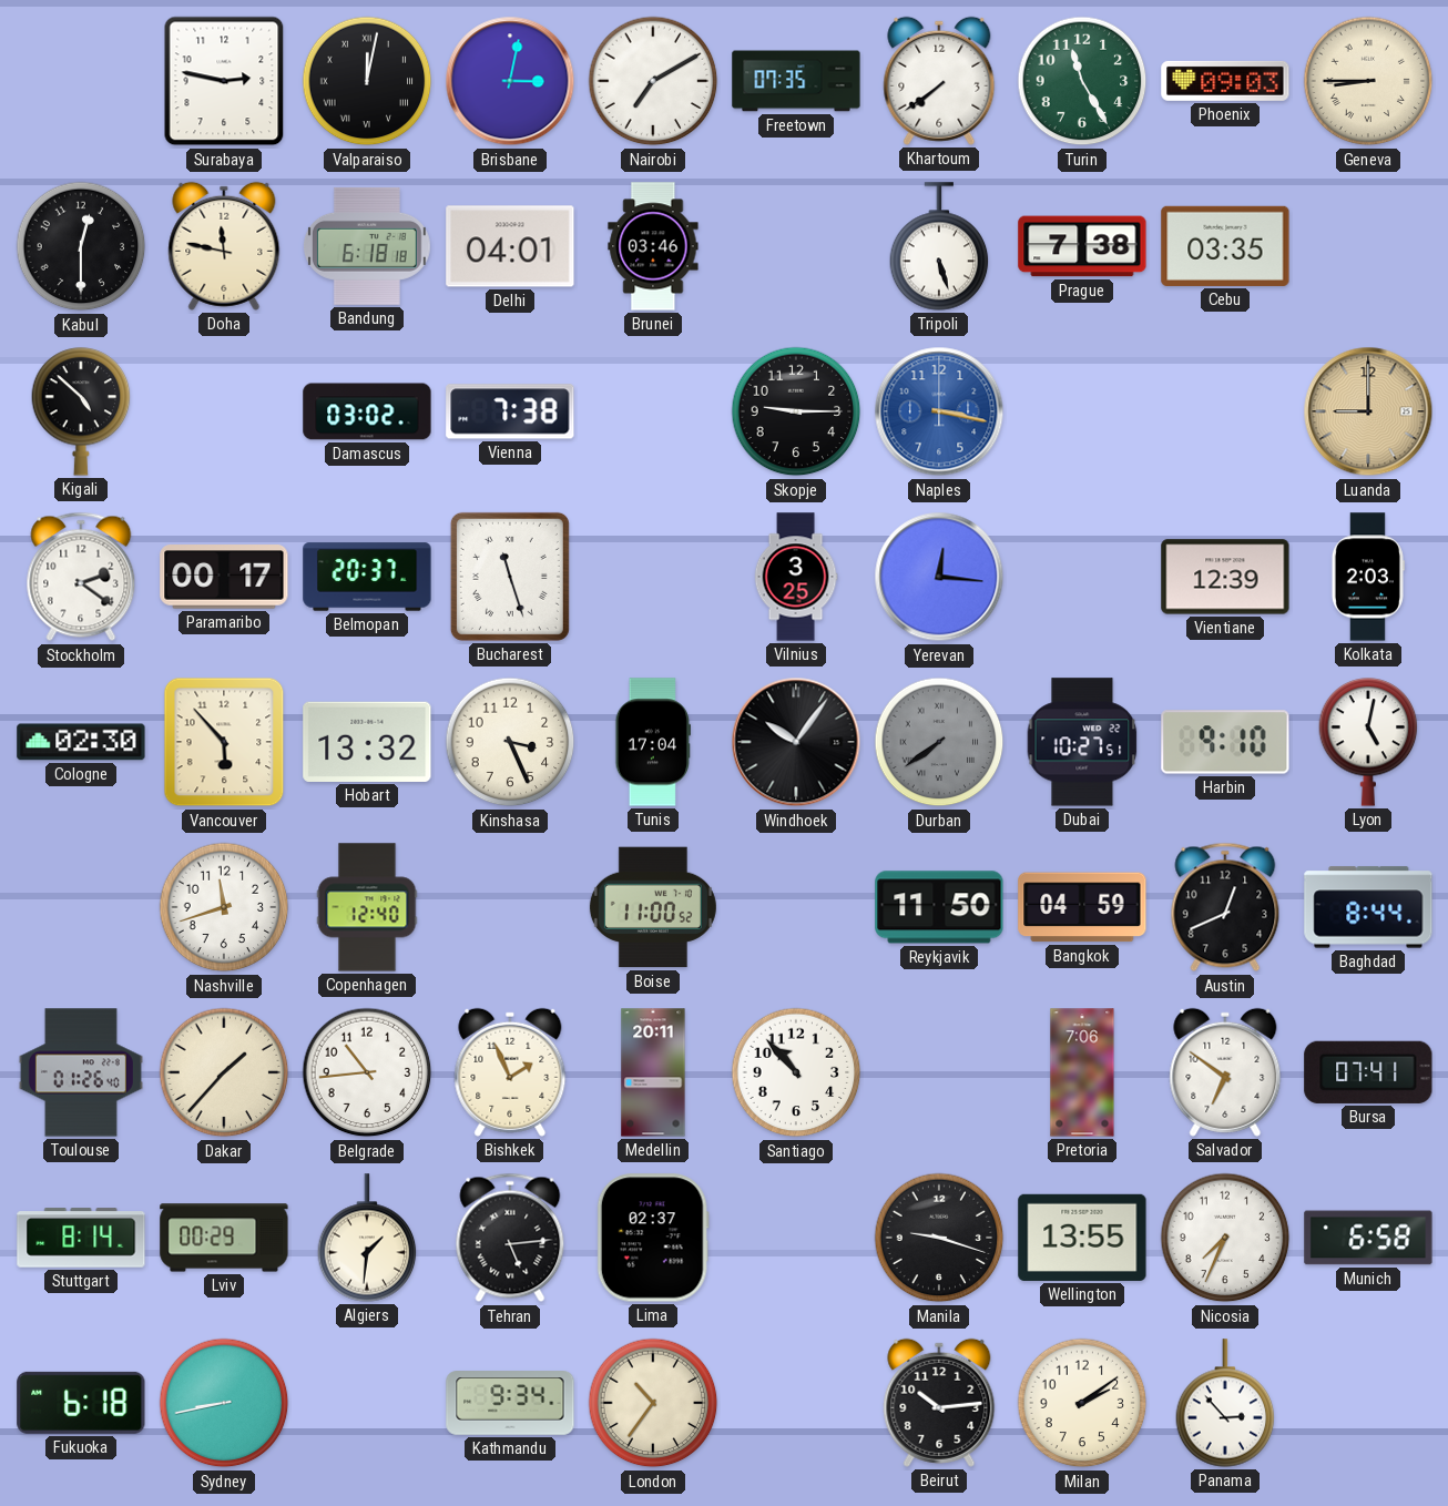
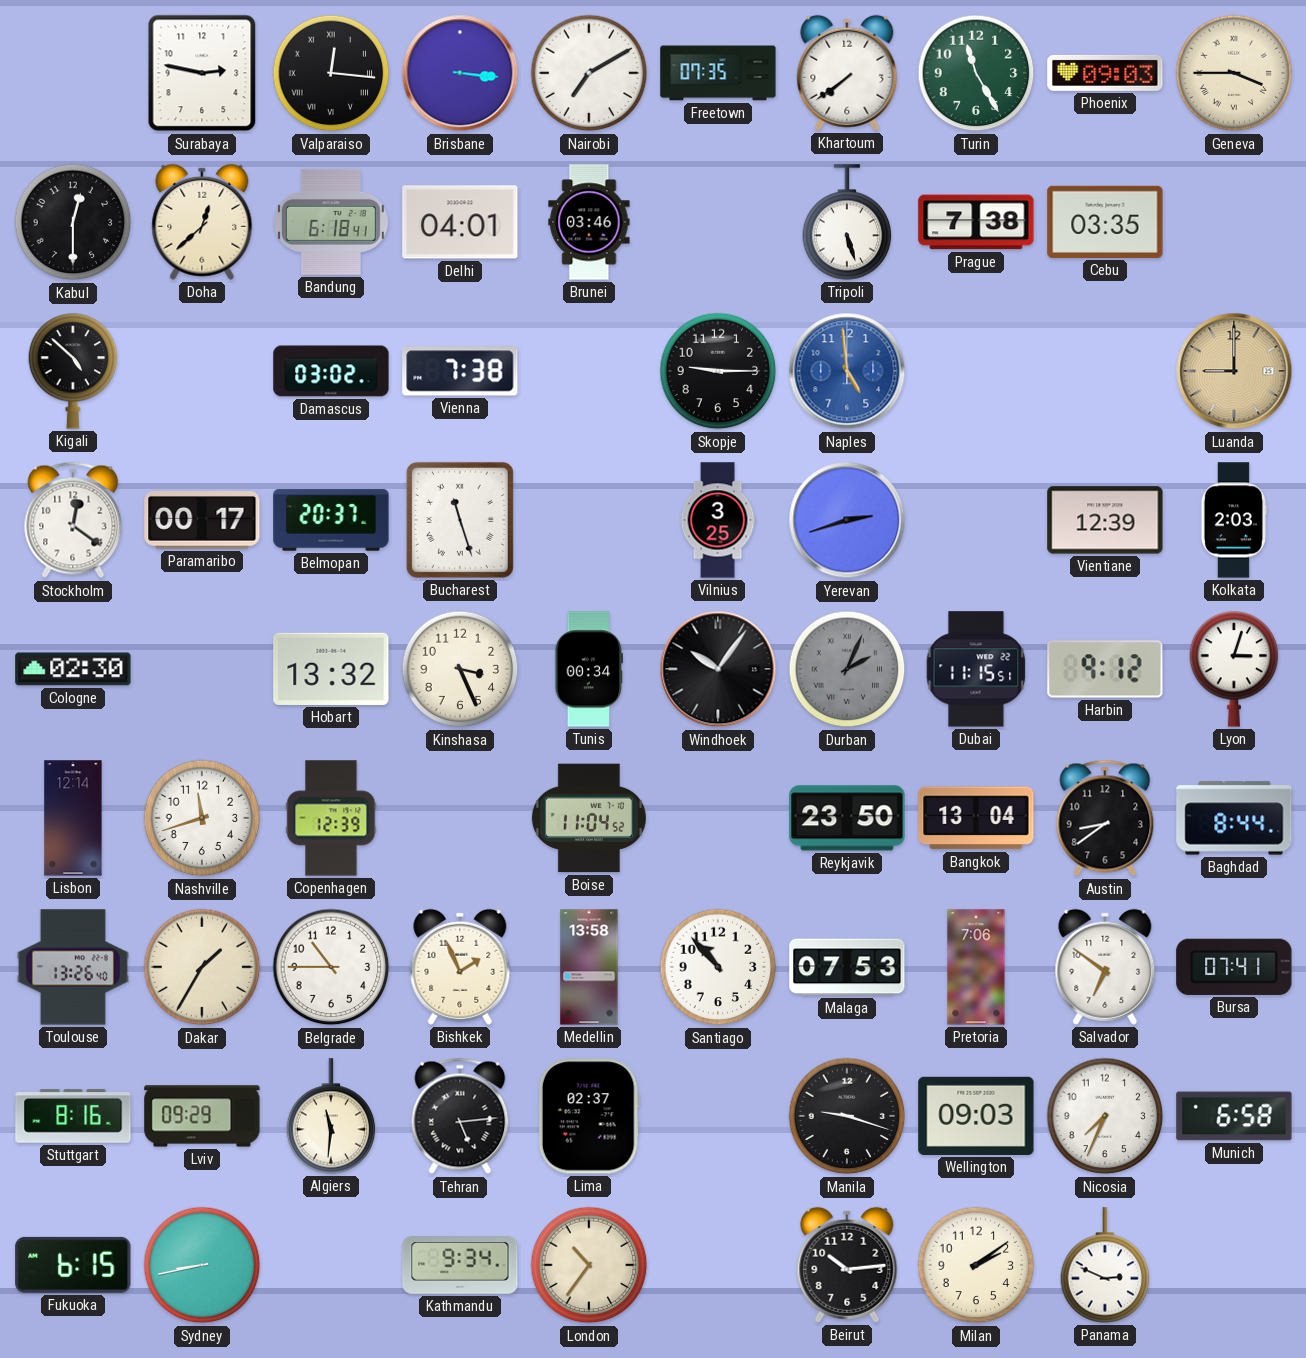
Valparaiso: 12:02 -> 12:16 (331, 73)
Brisbane: 3:02 -> 3:16 (460, 73)
Geneva: 8:45 -> 3:45 (1234, 73)
Doha: 11:47 -> 12:38 (202, 222)
Bandung: 6:18:18 -> 6:18:41 (331, 222)
Naples: 3:17 -> 4:59 (847, 371)
Stockholm: 2:21 -> 12:21 (73, 520)
Yerevan: 12:16 -> 2:42 (847, 520)
Vancouver: 5:53 -> none (224, 742)
Tunis: 17:04 -> 00:34 (589, 669)
Durban: 7:39 -> 2:04 (847, 669)
Dubai: 10:27 -> 11:15 (976, 669)
Harbin: 9:10 -> 9:12 (1105, 669)
Lyon: 5:02 -> 3:03 (1234, 669)
Lisbon: none -> 12:14 (73, 818)
Copenhagen: 12:40 -> 12:39 (331, 818)
Boise: 11:00 -> 11:04 (589, 818)
Reykjavik: 11:50 -> 23:50 (847, 818)
Bangkok: 04:59 -> 13:04 (976, 818)
Austin: 12:41 -> 8:39 (1105, 818)
Toulouse: 01:26 -> 13:26 (73, 967)
Dakar: 1:37 -> 1:35 (202, 967)
Belgrade: 10:44 -> 10:45 (331, 967)
Medellin: 20:11 -> 13:58 (589, 967)
Malaga: none -> 07:53 (847, 967)
Stuttgart: 8:14 -> 8:16 (73, 1116)
Lviv: 00:29 -> 09:29 (202, 1116)
Algiers: 1:31 -> 11:31 (331, 1116)
Wellington: 13:55 -> 09:03 (976, 1116)
Fukuoka: 6:18 -> 6:15 (73, 1265)
Panama: 2:53 -> 2:49 (1105, 1265)
